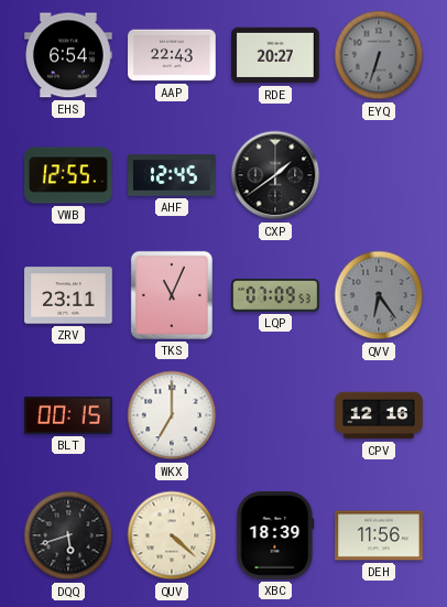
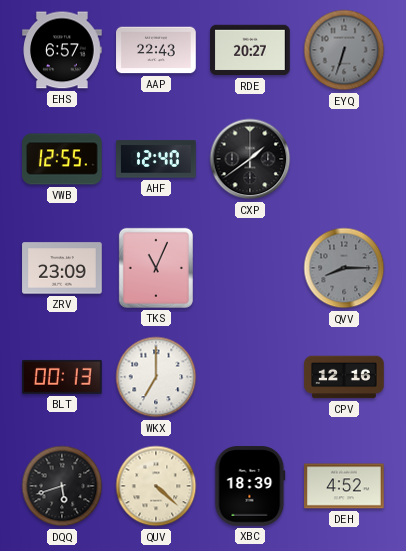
EHS: 6:54 -> 6:57 (62, 50)
AHF: 12:45 -> 12:40 (156, 159)
ZRV: 23:11 -> 23:09 (62, 268)
LQP: 07:09 -> none (275, 295)
QVV: 6:24 -> 8:15 (344, 268)
BLT: 00:15 -> 00:13 (63, 377)
DEH: 11:56 -> 4:52 (344, 486)
